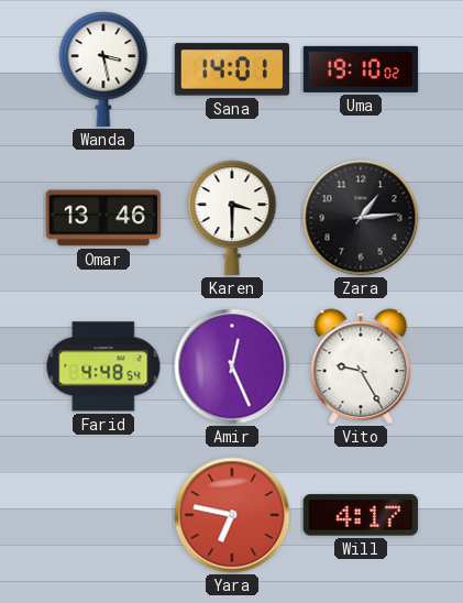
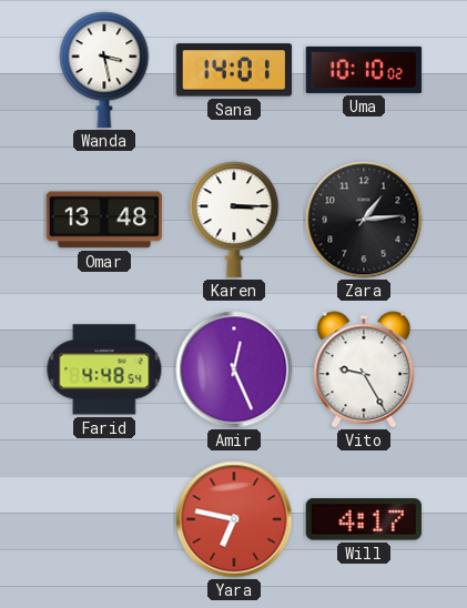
Uma: 19:10 -> 10:10 (364, 70)
Omar: 13:46 -> 13:48 (104, 220)
Karen: 3:30 -> 3:15 (234, 220)
